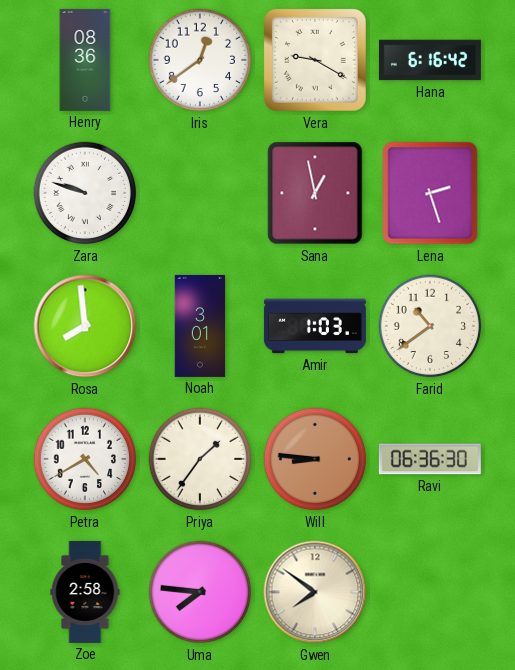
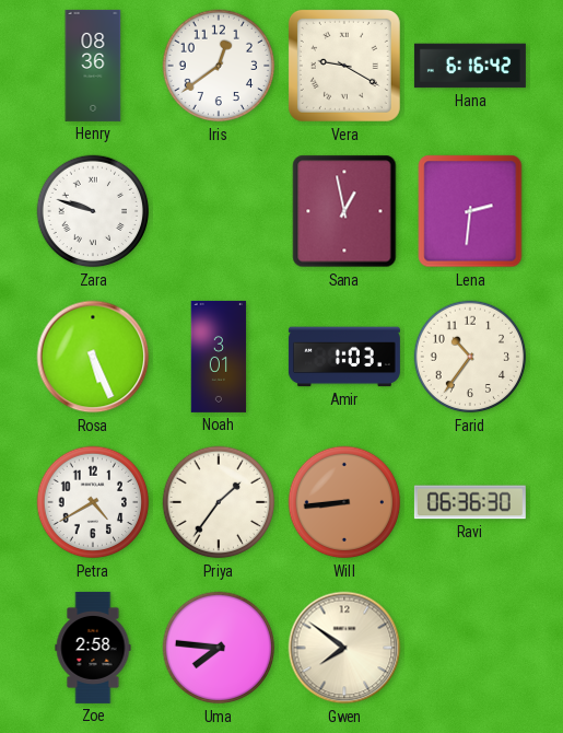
Lena: 2:27 -> 2:31 (470, 211)
Rosa: 7:59 -> 5:26 (93, 357)
Farid: 10:39 -> 10:36 (470, 357)
Will: 8:46 -> 8:44 (344, 502)
